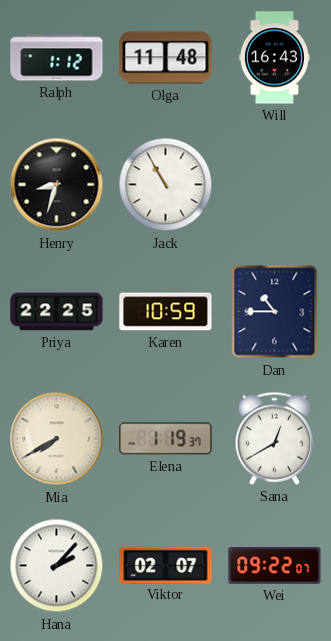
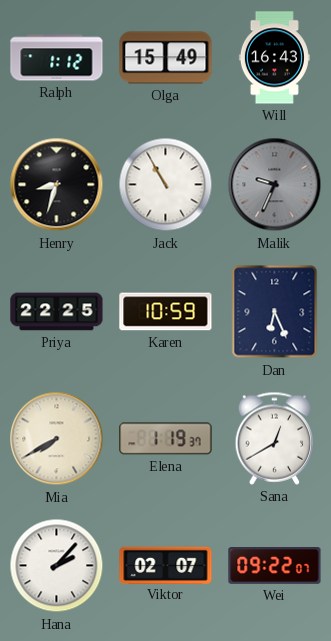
Olga: 11:48 -> 15:49 (166, 58)
Malik: none -> 9:34 (275, 185)
Dan: 10:45 -> 6:26 (275, 312)
